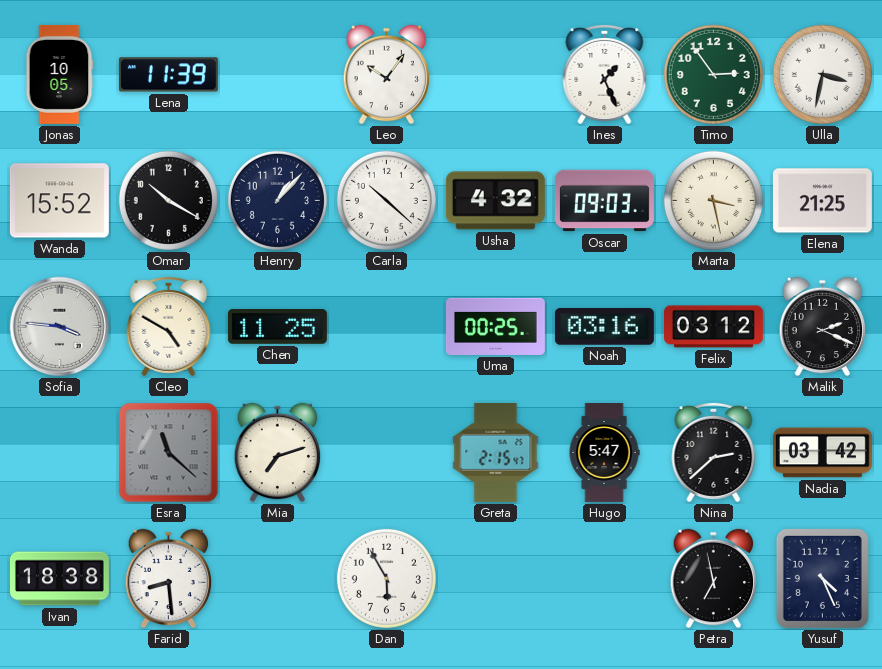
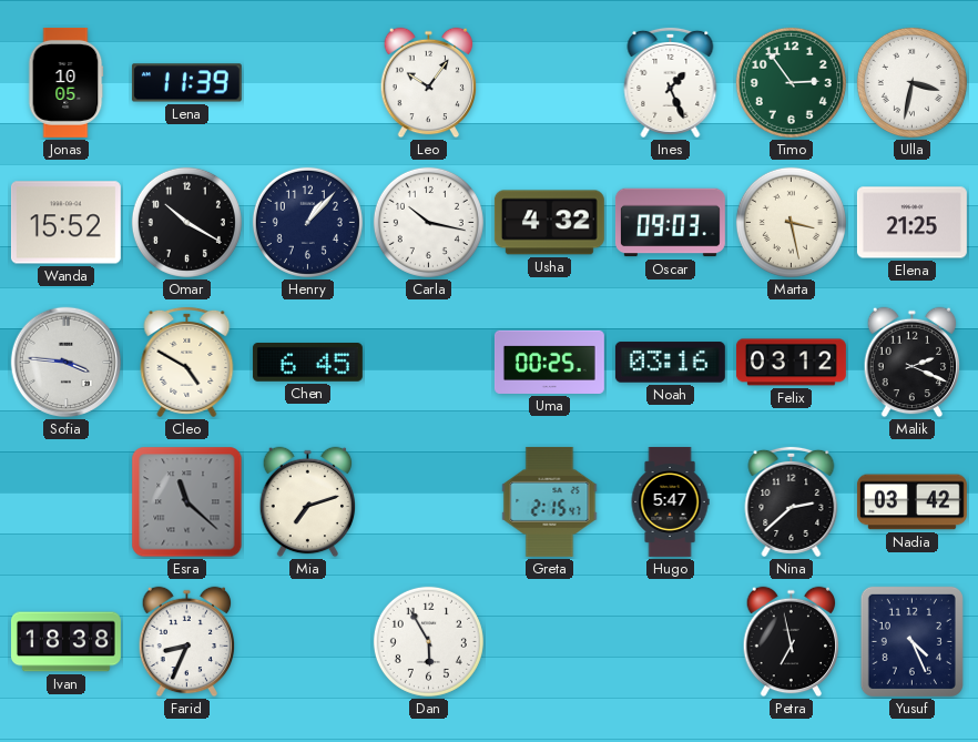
Carla: 10:22 -> 10:17 (428, 222)
Chen: 11:25 -> 6:45 (307, 363)
Farid: 8:29 -> 8:34 (187, 642)
